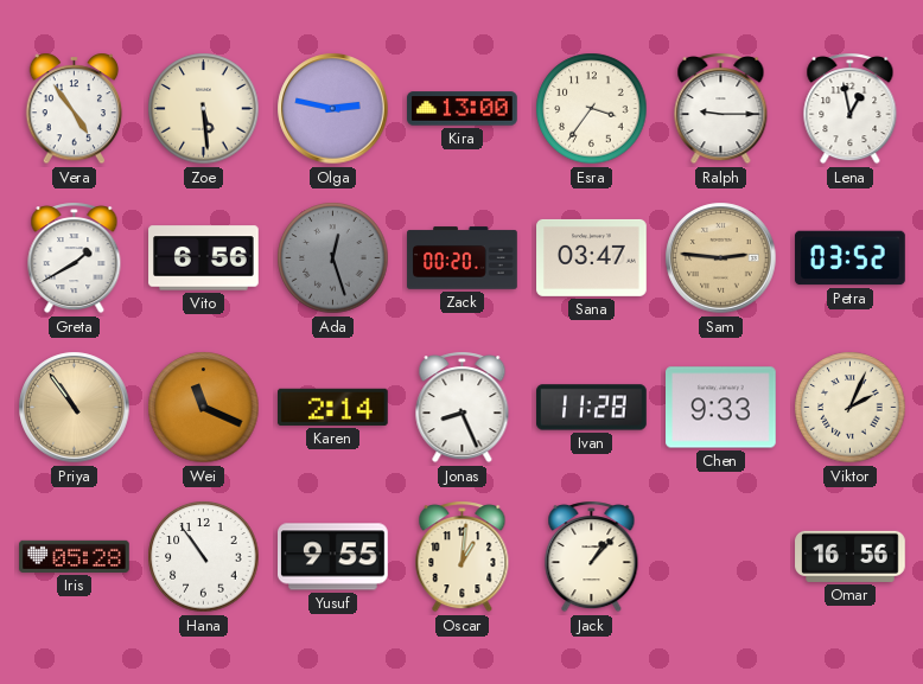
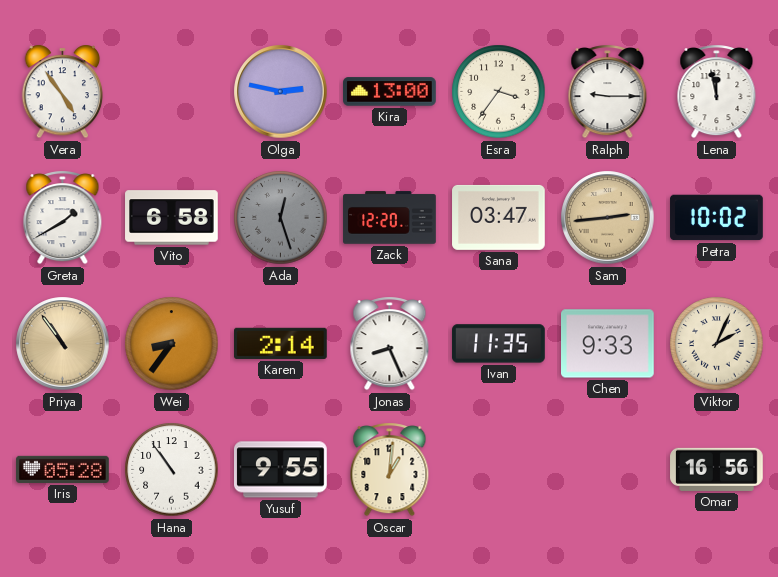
Zoe: 5:29 -> none (204, 109)
Lena: 12:58 -> 11:58 (717, 92)
Vito: 6:56 -> 6:58 (172, 218)
Zack: 00:20 -> 12:20 (390, 218)
Sam: 2:46 -> 2:44 (608, 218)
Petra: 03:52 -> 10:02 (717, 218)
Wei: 11:19 -> 8:36 (172, 344)
Ivan: 11:28 -> 11:35 (499, 344)
Jack: 1:07 -> none (592, 557)
